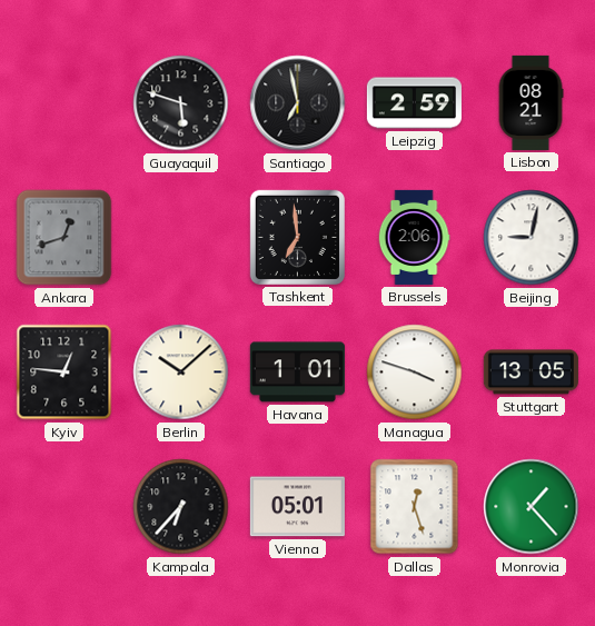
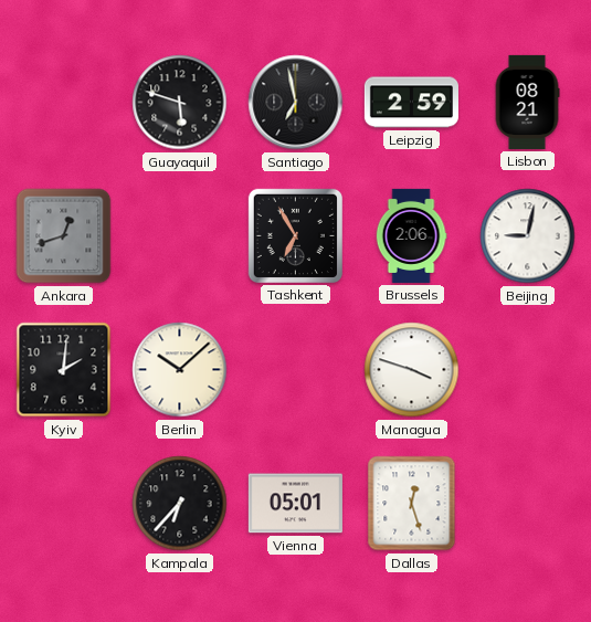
Tashkent: 6:59 -> 6:55 (295, 235)
Kyiv: 12:46 -> 2:01 (64, 370)
Havana: 1:01 -> none (297, 372)
Stuttgart: 13:05 -> none (530, 372)
Monrovia: 1:23 -> none (532, 507)
